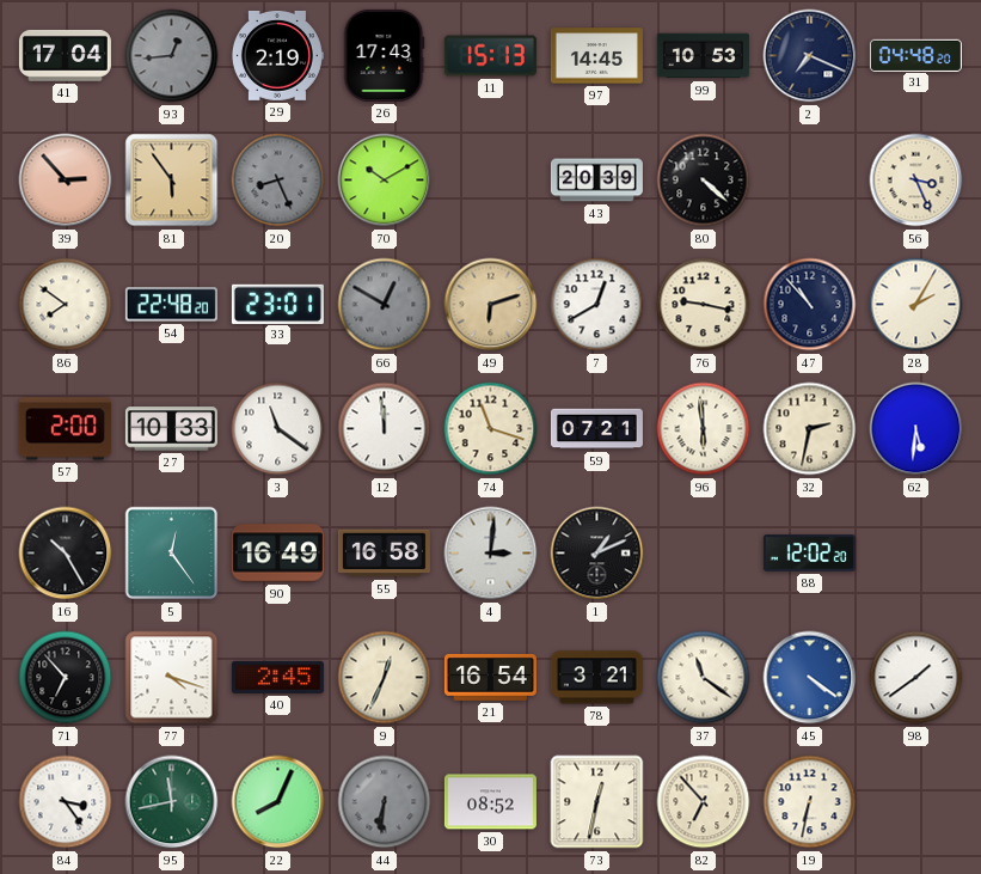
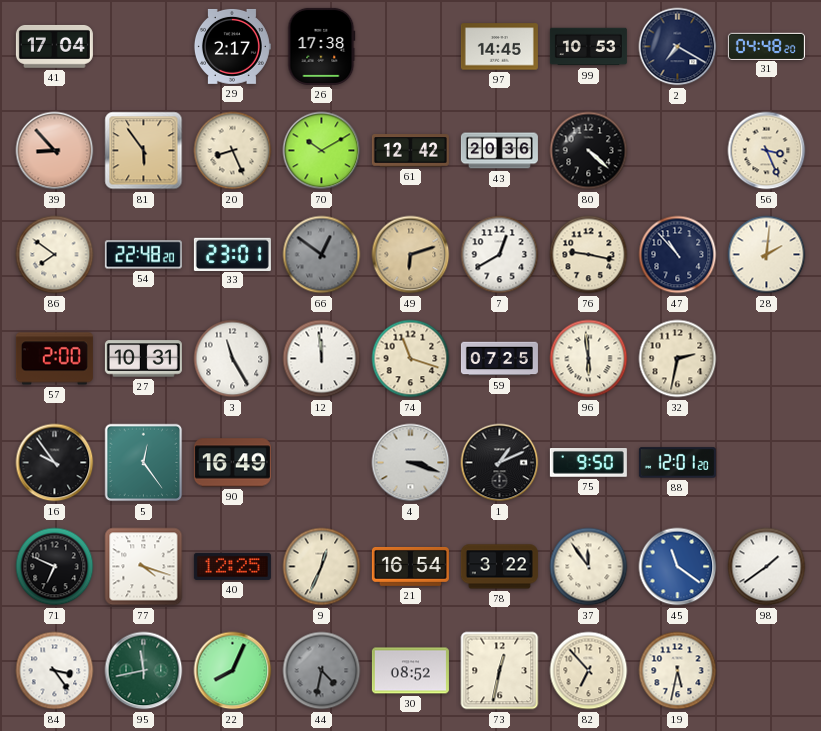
93: 12:44 -> none (172, 56)
29: 2:19 -> 2:17 (232, 46)
26: 17:43 -> 17:38 (322, 46)
11: 15:13 -> none (490, 56)
2: 7:19 -> 7:20 (678, 47)
39: 2:53 -> 8:53 (55, 151)
20 dial: grey -> cream (233, 151)
61: none -> 12:42 (410, 151)
43: 20:39 -> 20:36 (499, 151)
66: 12:50 -> 12:51 (322, 255)
28: 2:05 -> 2:01 (767, 255)
27: 10:33 -> 10:31 (143, 359)
3: 11:21 -> 11:25 (233, 359)
59: 07:21 -> 07:25 (499, 359)
62: 5:31 -> none (916, 429)
16: 10:25 -> 9:54 (55, 463)
55: 16:58 -> none (384, 554)
4: 3:01 -> 3:18 (411, 463)
75: none -> 9:50 (588, 463)
88: 12:02 -> 12:01 (677, 463)
71: 6:53 -> 6:49 (55, 567)
40: 2:45 -> 12:25 (232, 566)
78: 3:21 -> 3:22 (499, 567)
37: 11:21 -> 11:54 (589, 567)
45: 4:21 -> 11:21 (678, 567)
44: 6:31 -> 4:32 (322, 671)
19: 6:32 -> 5:32 (678, 671)
